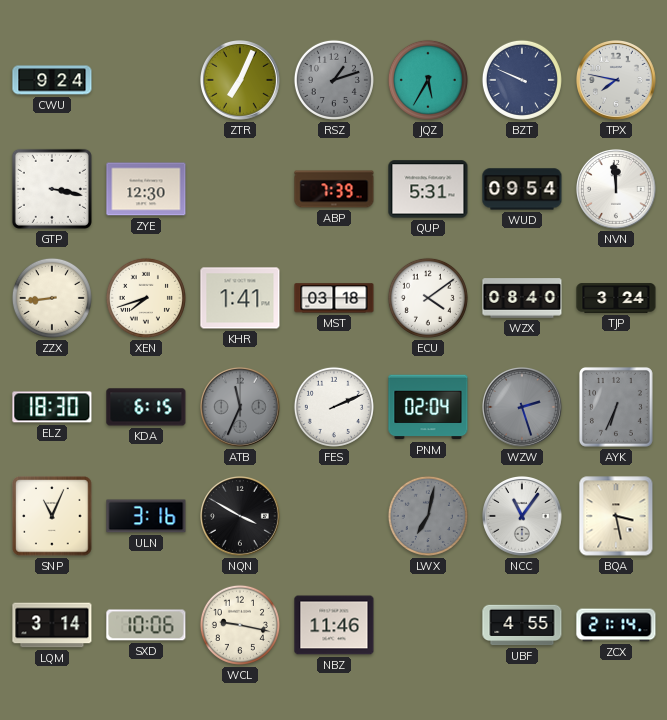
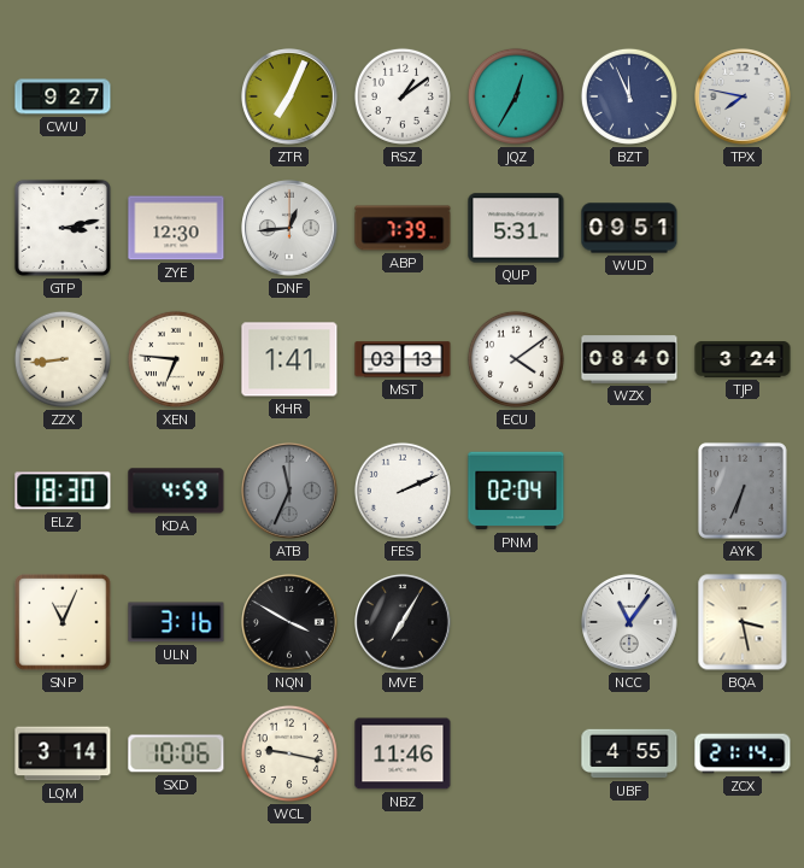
CWU: 9:24 -> 9:27 (63, 96)
RSZ: 1:12 -> 1:09 (403, 96)
RSZ dial: grey -> white (403, 96)
JQZ: 5:35 -> 12:35 (516, 96)
BZT: 9:49 -> 11:56 (629, 96)
GTP: 3:17 -> 3:13 (63, 228)
DNF: none -> 12:44 (291, 229)
WUD: 09:54 -> 09:51 (629, 228)
NVN: 11:59 -> none (617, 190)
XEN: 7:42 -> 6:46 (176, 359)
MST: 03:18 -> 03:13 (403, 359)
KDA: 6:15 -> 4:59 (176, 491)
WZW: 2:27 -> none (523, 408)
MVE: none -> 7:05 (404, 623)
LWX: 7:02 -> none (428, 516)
